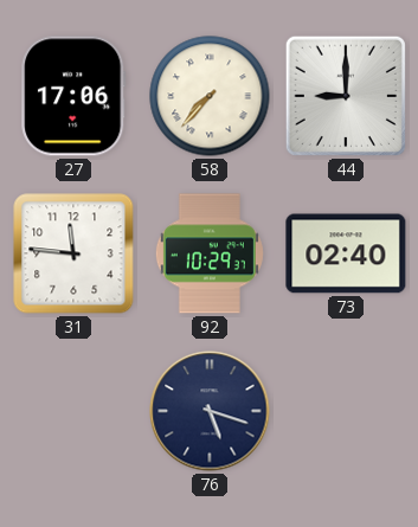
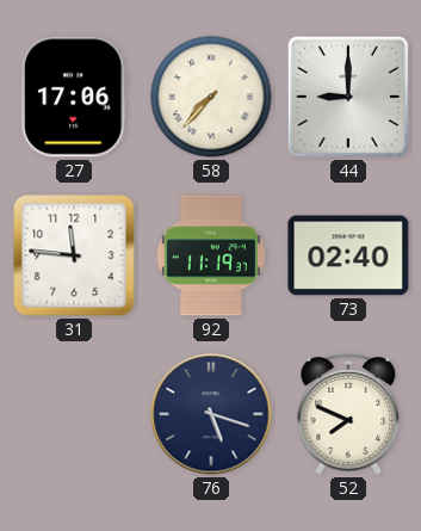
92: 10:29 -> 11:19 (211, 255)
52: none -> 7:49 (348, 414)
